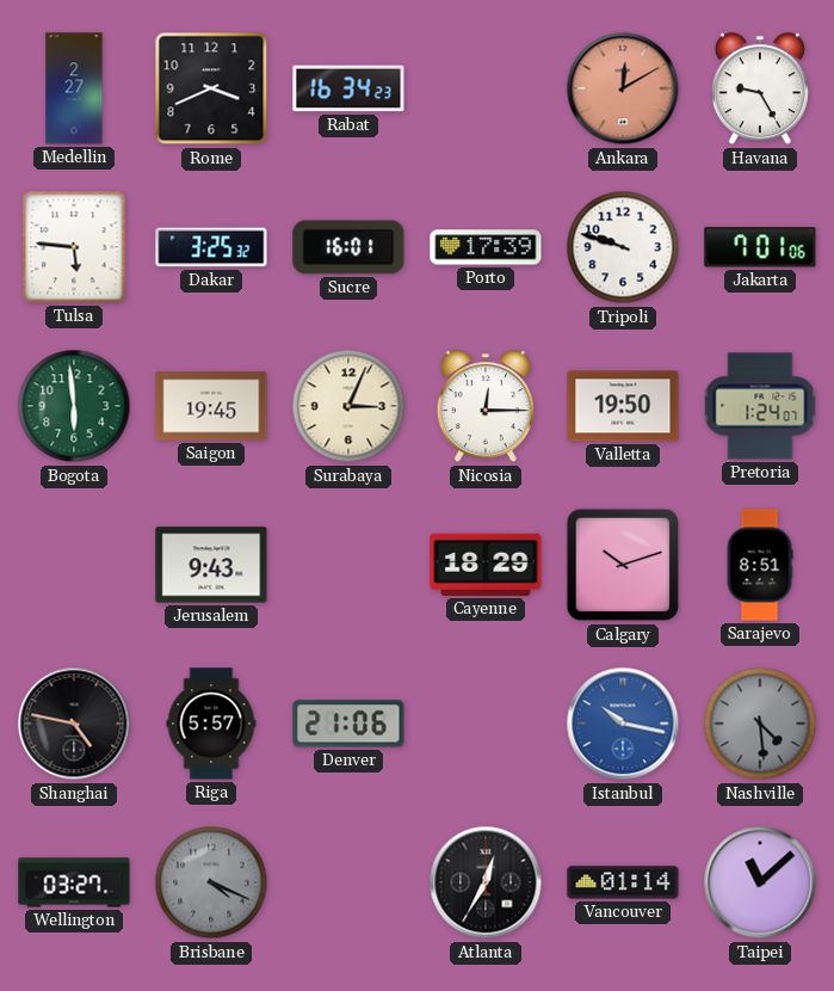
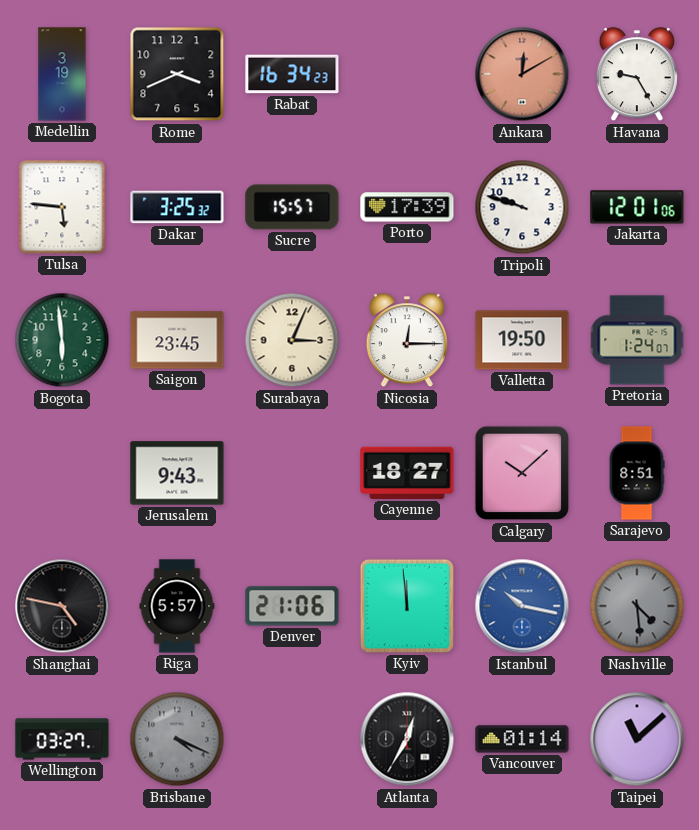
Medellin: 2:27 -> 3:19 (62, 74)
Sucre: 16:01 -> 15:57 (292, 207)
Jakarta: 7:01 -> 12:01 (637, 207)
Saigon: 19:45 -> 23:45 (177, 340)
Cayenne: 18:29 -> 18:27 (407, 473)
Calgary: 10:12 -> 10:08 (522, 473)
Kyiv: none -> 11:59 (407, 606)
